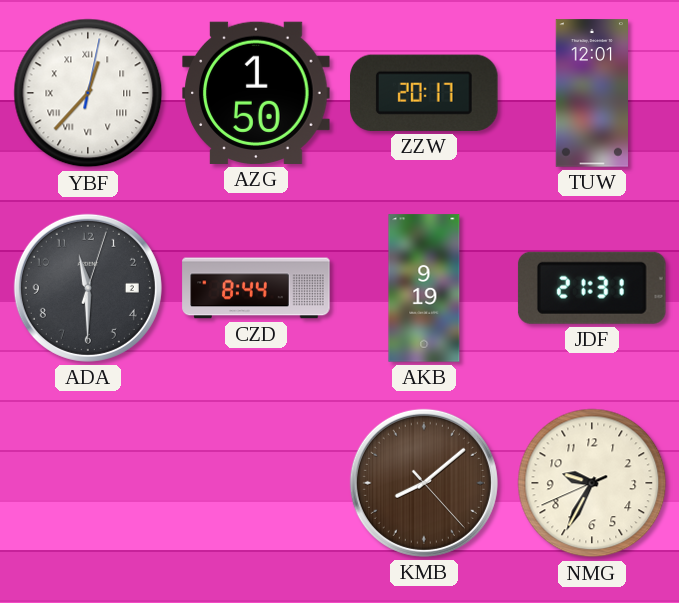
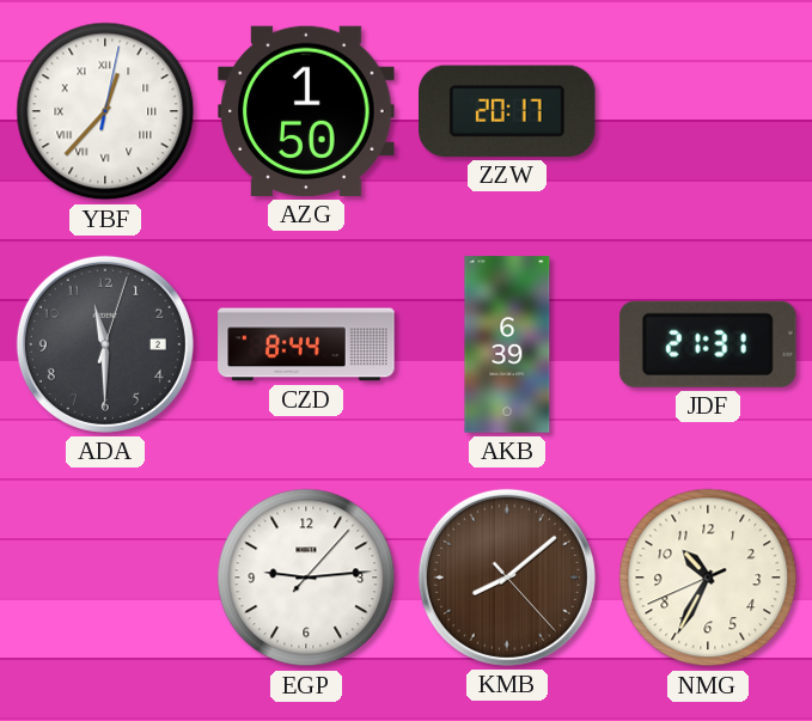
TUW: 12:01 -> none (591, 93)
AKB: 9:19 -> 6:39 (507, 344)
EGP: none -> 9:14 (306, 578)
NMG: 9:34 -> 10:34 (708, 578)
